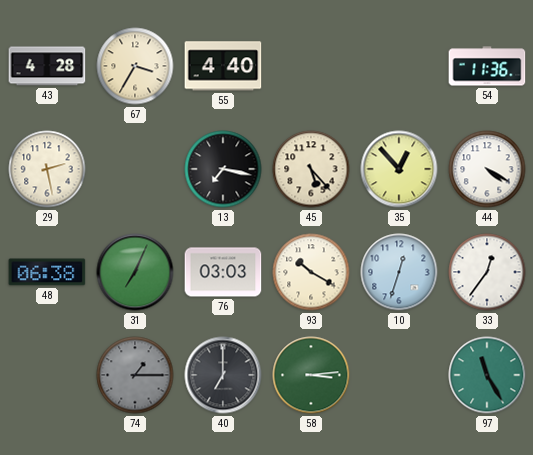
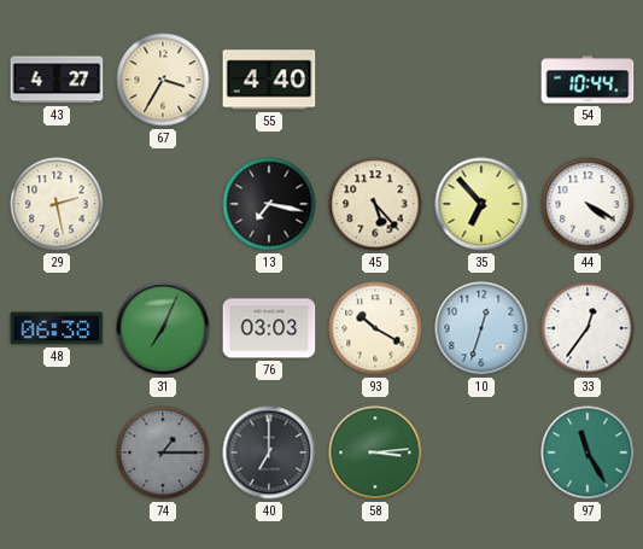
43: 4:28 -> 4:27 (57, 80)
54: 11:36 -> 10:44 (588, 80)
35: 12:53 -> 6:53 (481, 204)
